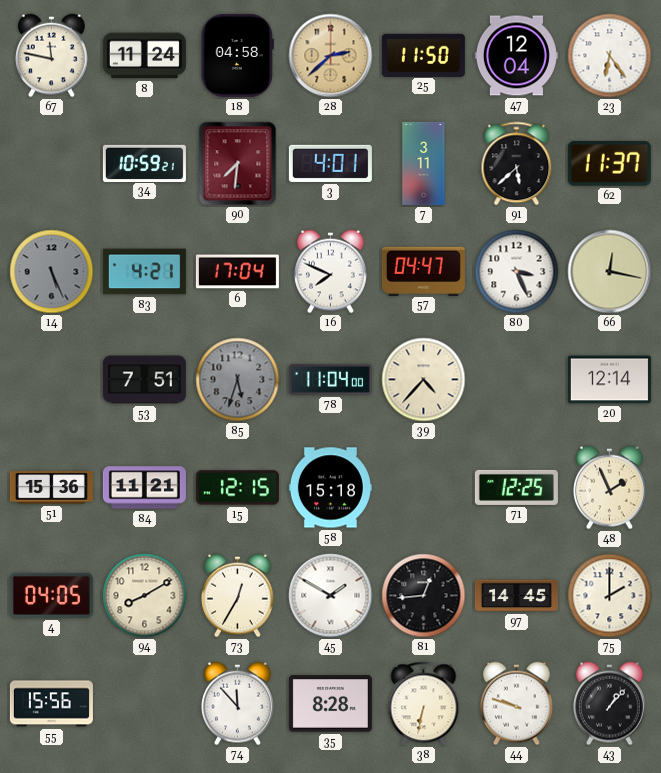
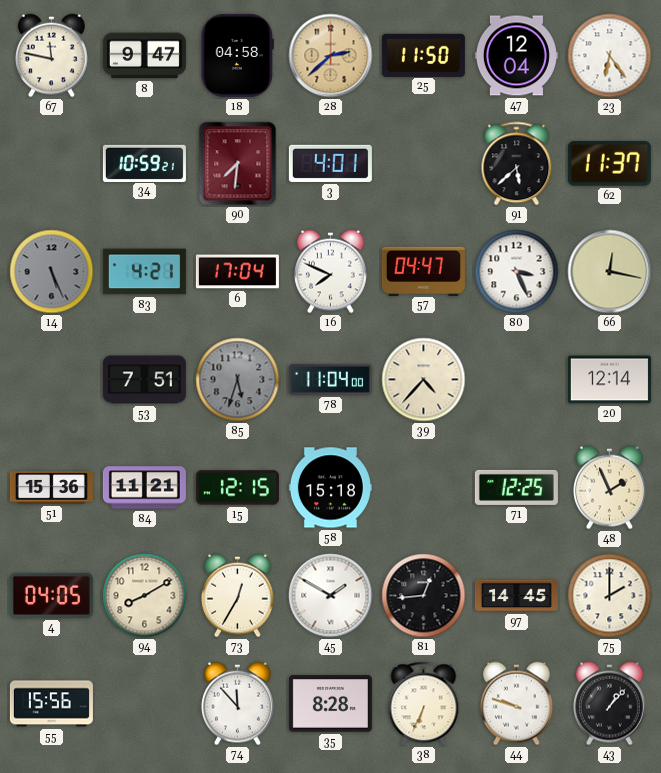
8: 11:24 -> 9:47 (144, 56)
7: 3:11 -> none (424, 163)
38: 6:32 -> 6:34 (424, 704)
